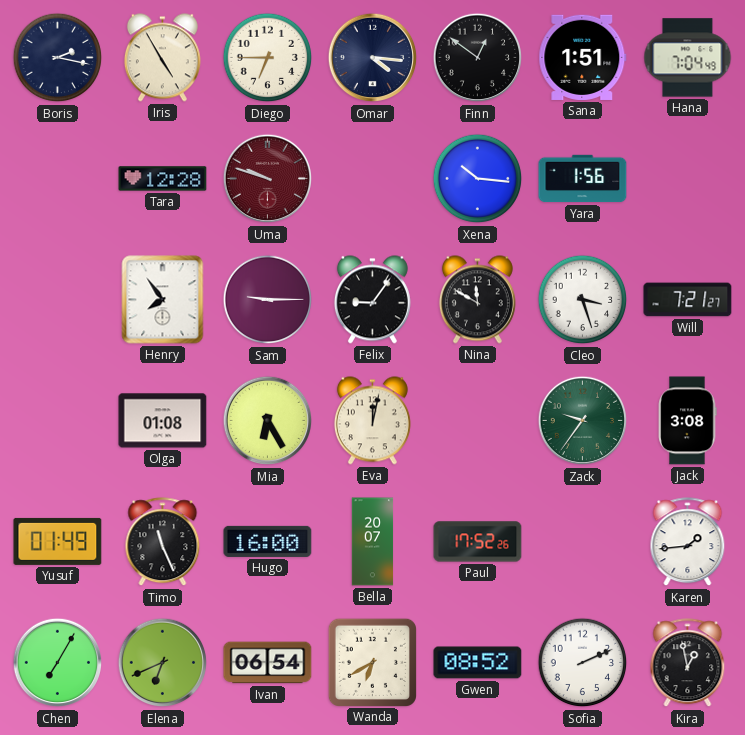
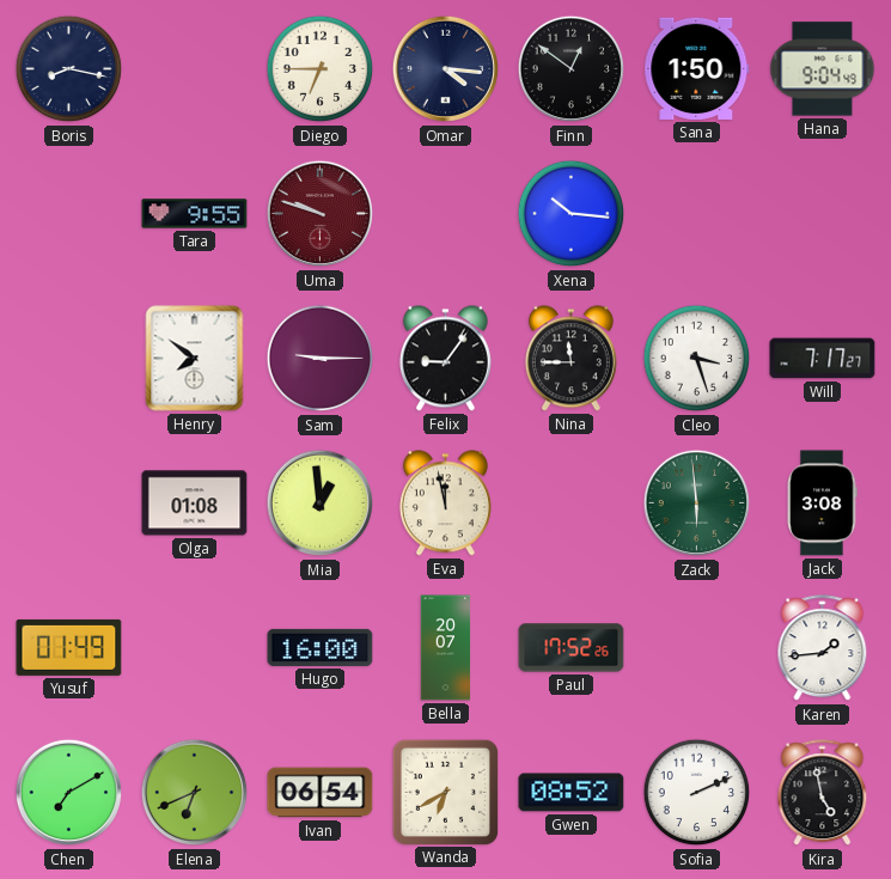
Boris: 2:17 -> 8:17 (69, 69)
Iris: 4:55 -> none (162, 58)
Sana: 1:51 -> 1:50 (697, 68)
Hana: 7:04 -> 9:04 (823, 69)
Tara: 12:28 -> 9:55 (195, 214)
Yara: 1:56 -> none (583, 179)
Henry: 7:54 -> 7:51 (195, 359)
Nina: 11:50 -> 11:45 (570, 359)
Will: 7:21 -> 7:17 (823, 359)
Mia: 6:25 -> 12:59 (321, 503)
Eva: 12:02 -> 11:58 (445, 503)
Zack: 9:36 -> 5:59 (697, 503)
Timo: 11:26 -> none (163, 542)
Chen: 7:05 -> 7:10 (69, 793)
Kira: 12:58 -> 4:58 (823, 793)
